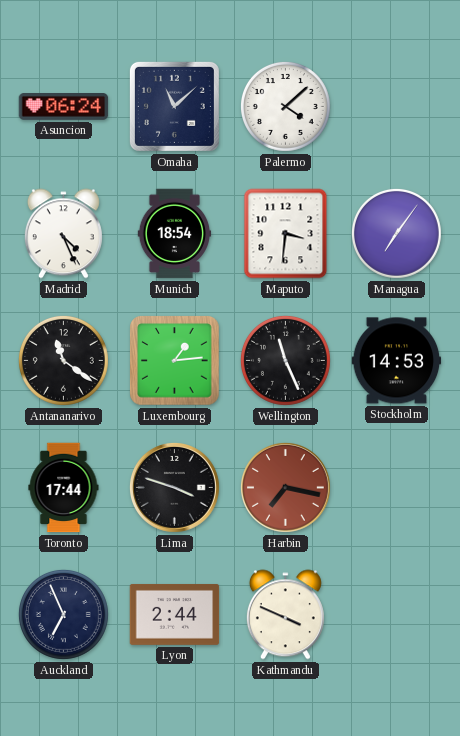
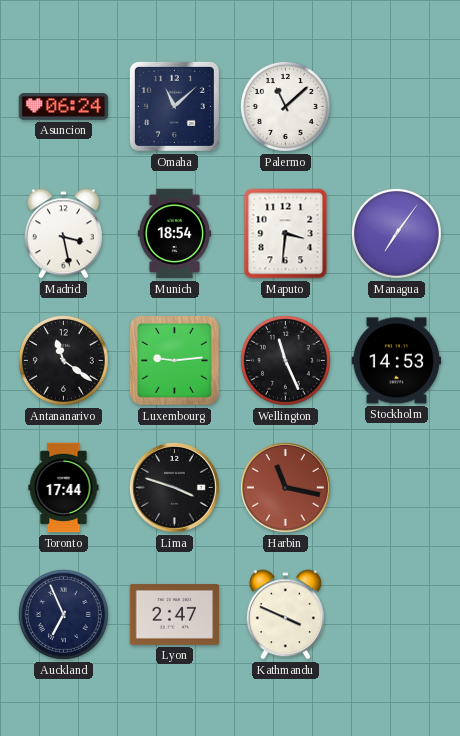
Palermo: 4:08 -> 11:08 (285, 106)
Madrid: 4:26 -> 3:28 (63, 234)
Luxembourg: 1:14 -> 9:14 (175, 361)
Harbin: 7:17 -> 11:17 (285, 487)
Lyon: 2:44 -> 2:47 (175, 614)
